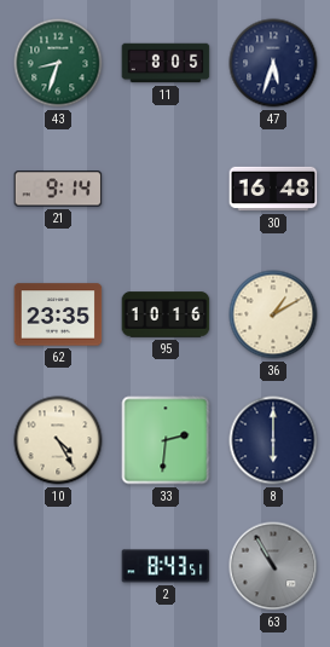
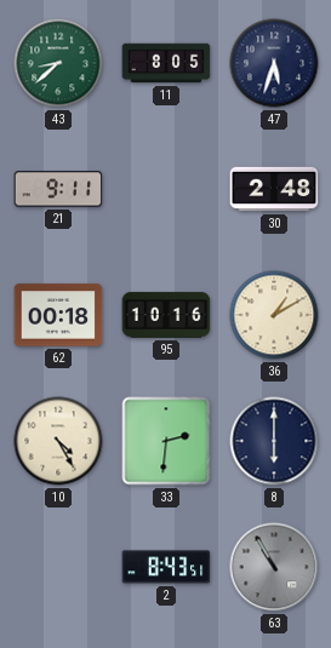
43: 8:33 -> 8:38 (58, 63)
21: 9:14 -> 9:11 (58, 189)
30: 16:48 -> 2:48 (274, 189)
62: 23:35 -> 00:18 (58, 315)
